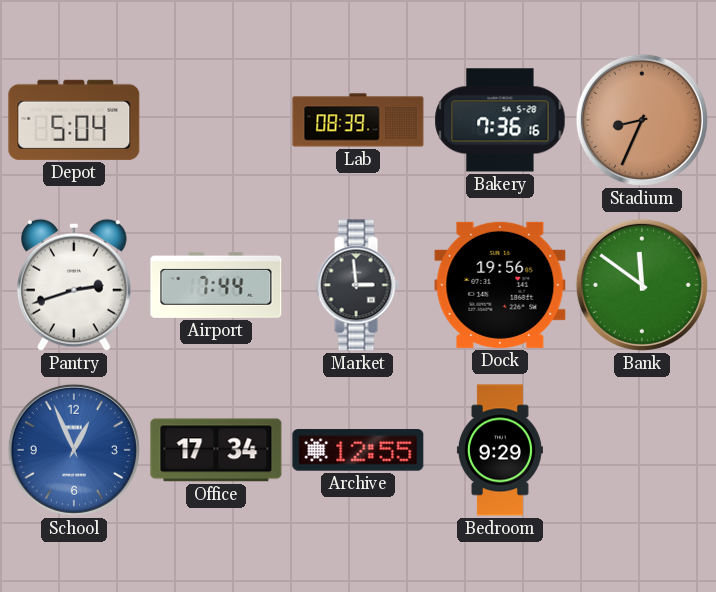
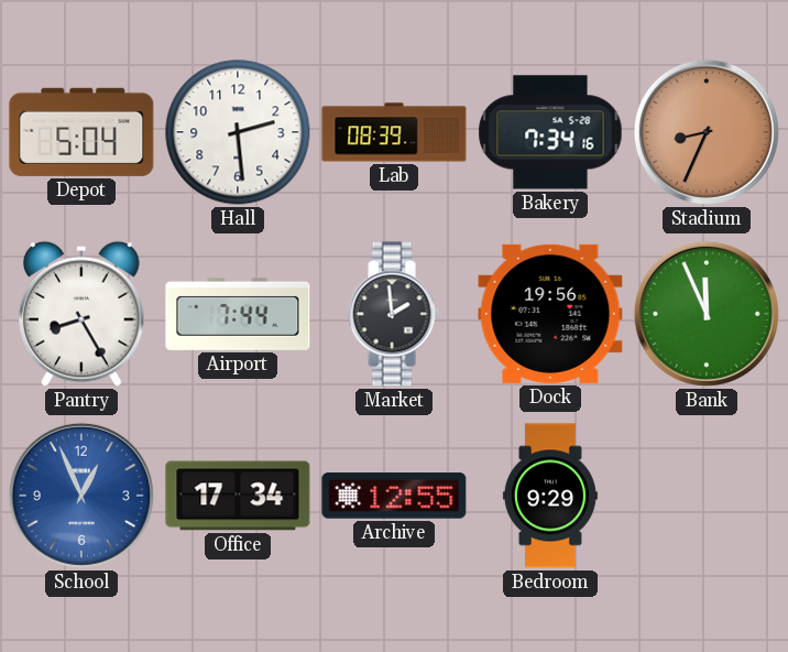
Hall: none -> 2:29 (238, 132)
Bakery: 7:36 -> 7:34 (550, 132)
Pantry: 2:42 -> 8:25 (83, 314)
Market: 2:59 -> 1:59 (394, 314)
Bank: 11:51 -> 11:56 (707, 314)
